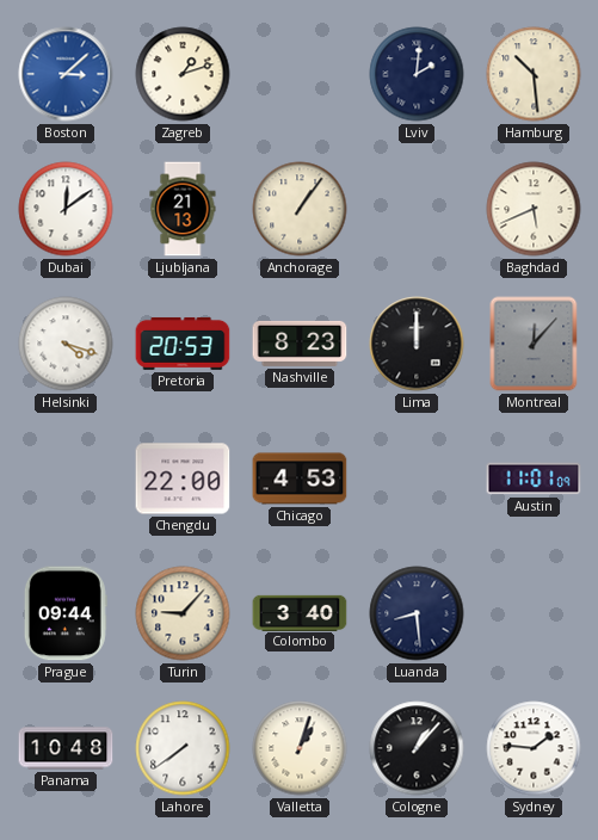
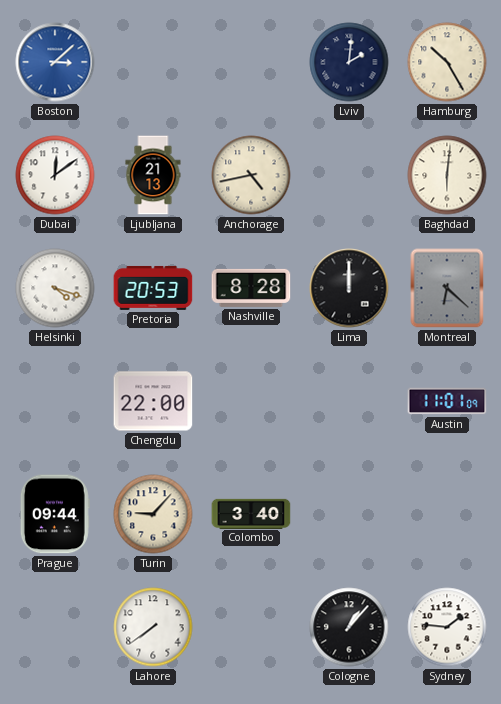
Zagreb: 1:12 -> none (183, 74)
Hamburg: 10:29 -> 10:25 (447, 62)
Anchorage: 1:06 -> 4:43 (251, 175)
Baghdad: 5:41 -> 6:01 (447, 175)
Nashville: 8:23 -> 8:28 (251, 288)
Montreal: 12:07 -> 6:22 (447, 288)
Chicago: 4:53 -> none (300, 478)
Luanda: 8:29 -> none (417, 613)
Panama: 10:48 -> none (66, 748)
Valletta: 1:03 -> none (300, 748)
